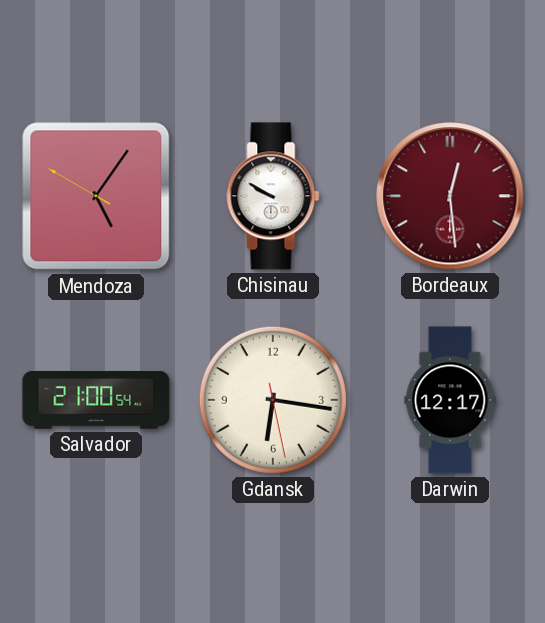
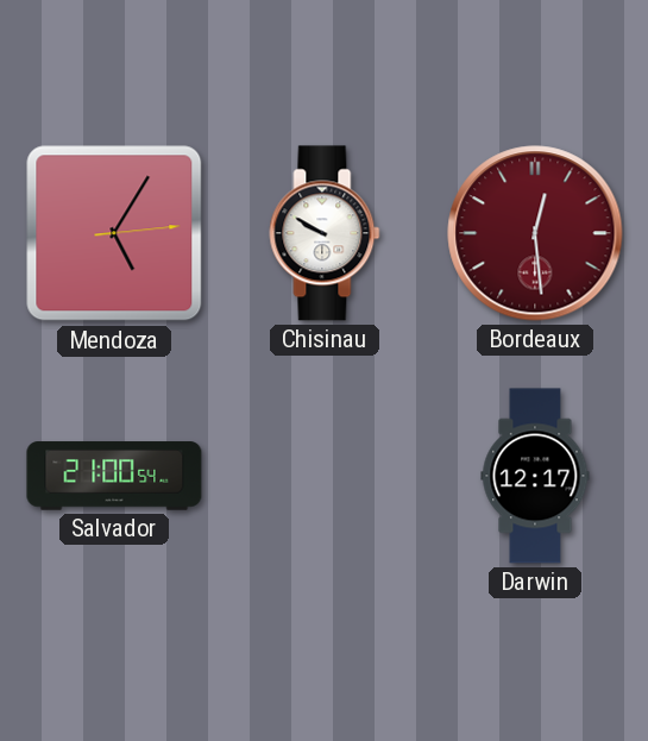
Mendoza: 5:05:50 -> 5:05:14 (114, 233)
Gdansk: 6:16 -> none (273, 400)
